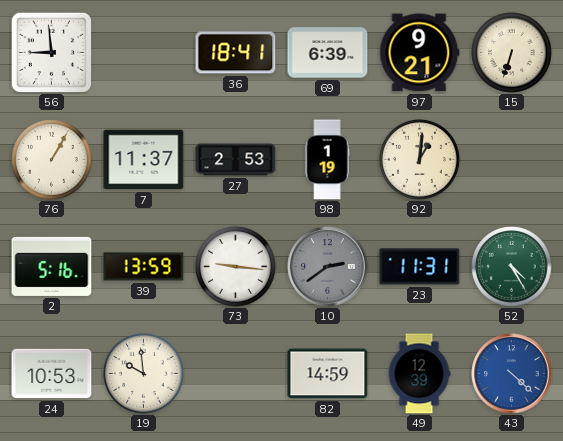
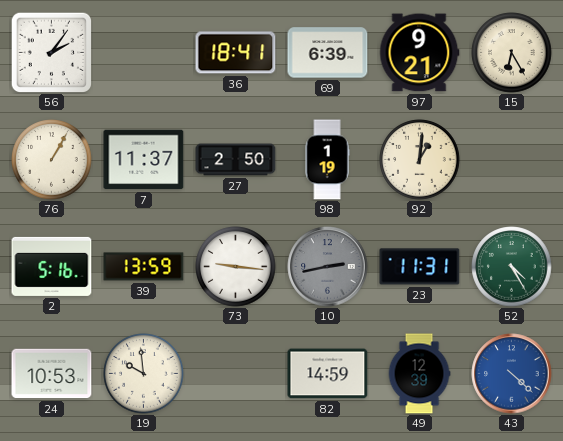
56: 8:59 -> 2:06 (51, 52)
15: 6:33 -> 6:25 (512, 53)
27: 2:53 -> 2:50 (236, 160)
10: 2:39 -> 2:43 (328, 267)
